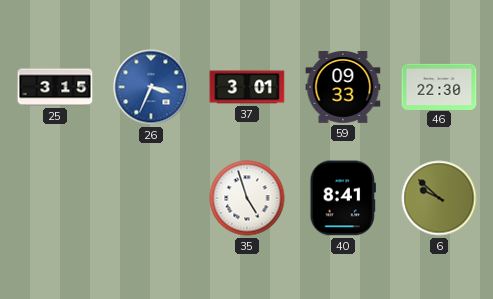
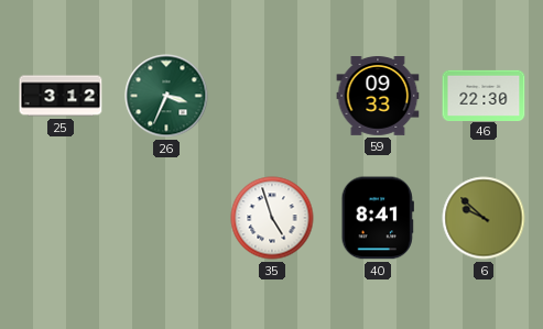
25: 3:15 -> 3:12 (61, 96)
26 dial: blue -> green (166, 96)
37: 3:01 -> none (247, 87)
